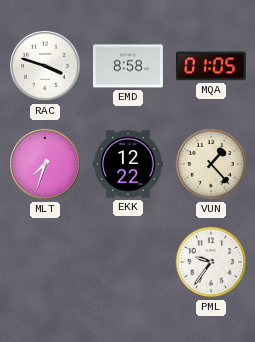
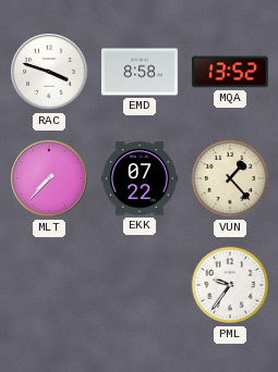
MQA: 01:05 -> 13:52 (230, 72)
MLT: 7:33 -> 7:37 (49, 178)
EKK: 12:22 -> 07:22 (141, 178)
